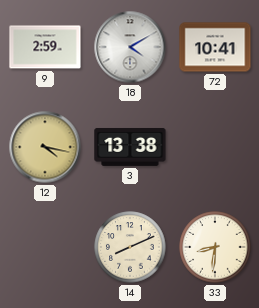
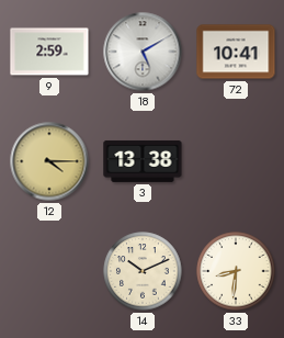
18: 4:10 -> 5:10 (143, 52)
12: 4:17 -> 4:15 (49, 161)
14: 8:11 -> 10:11 (143, 271)
